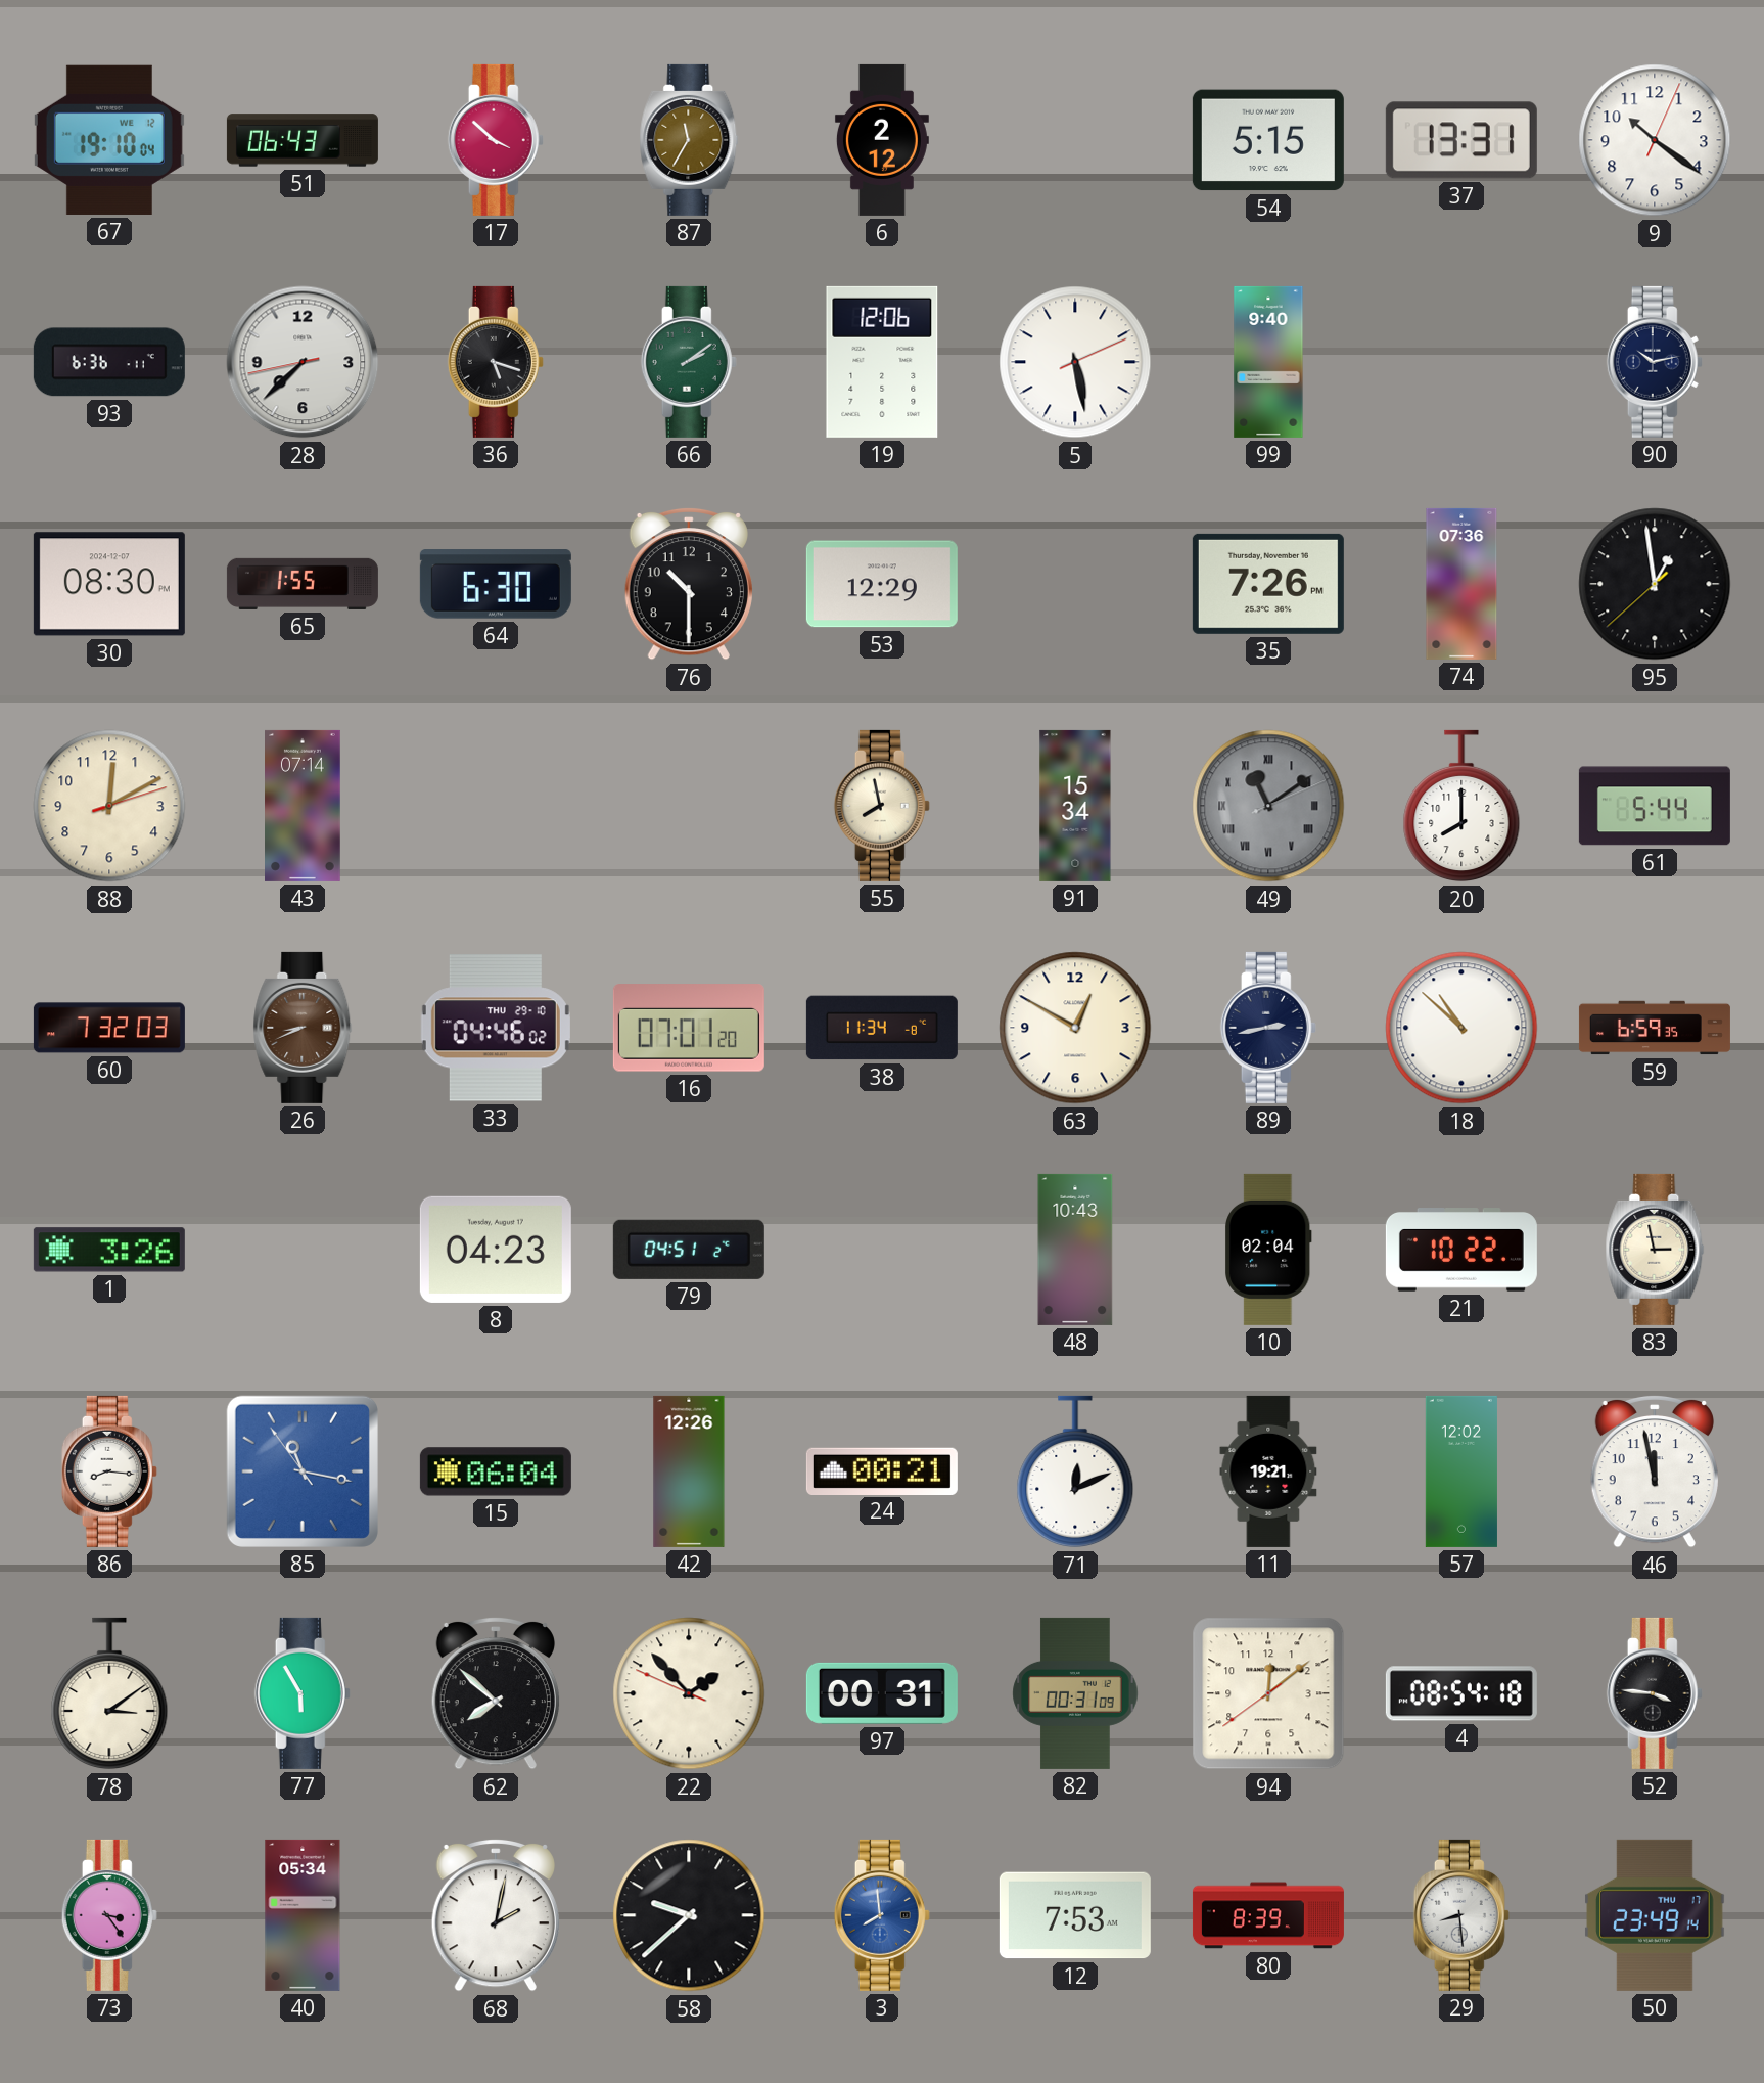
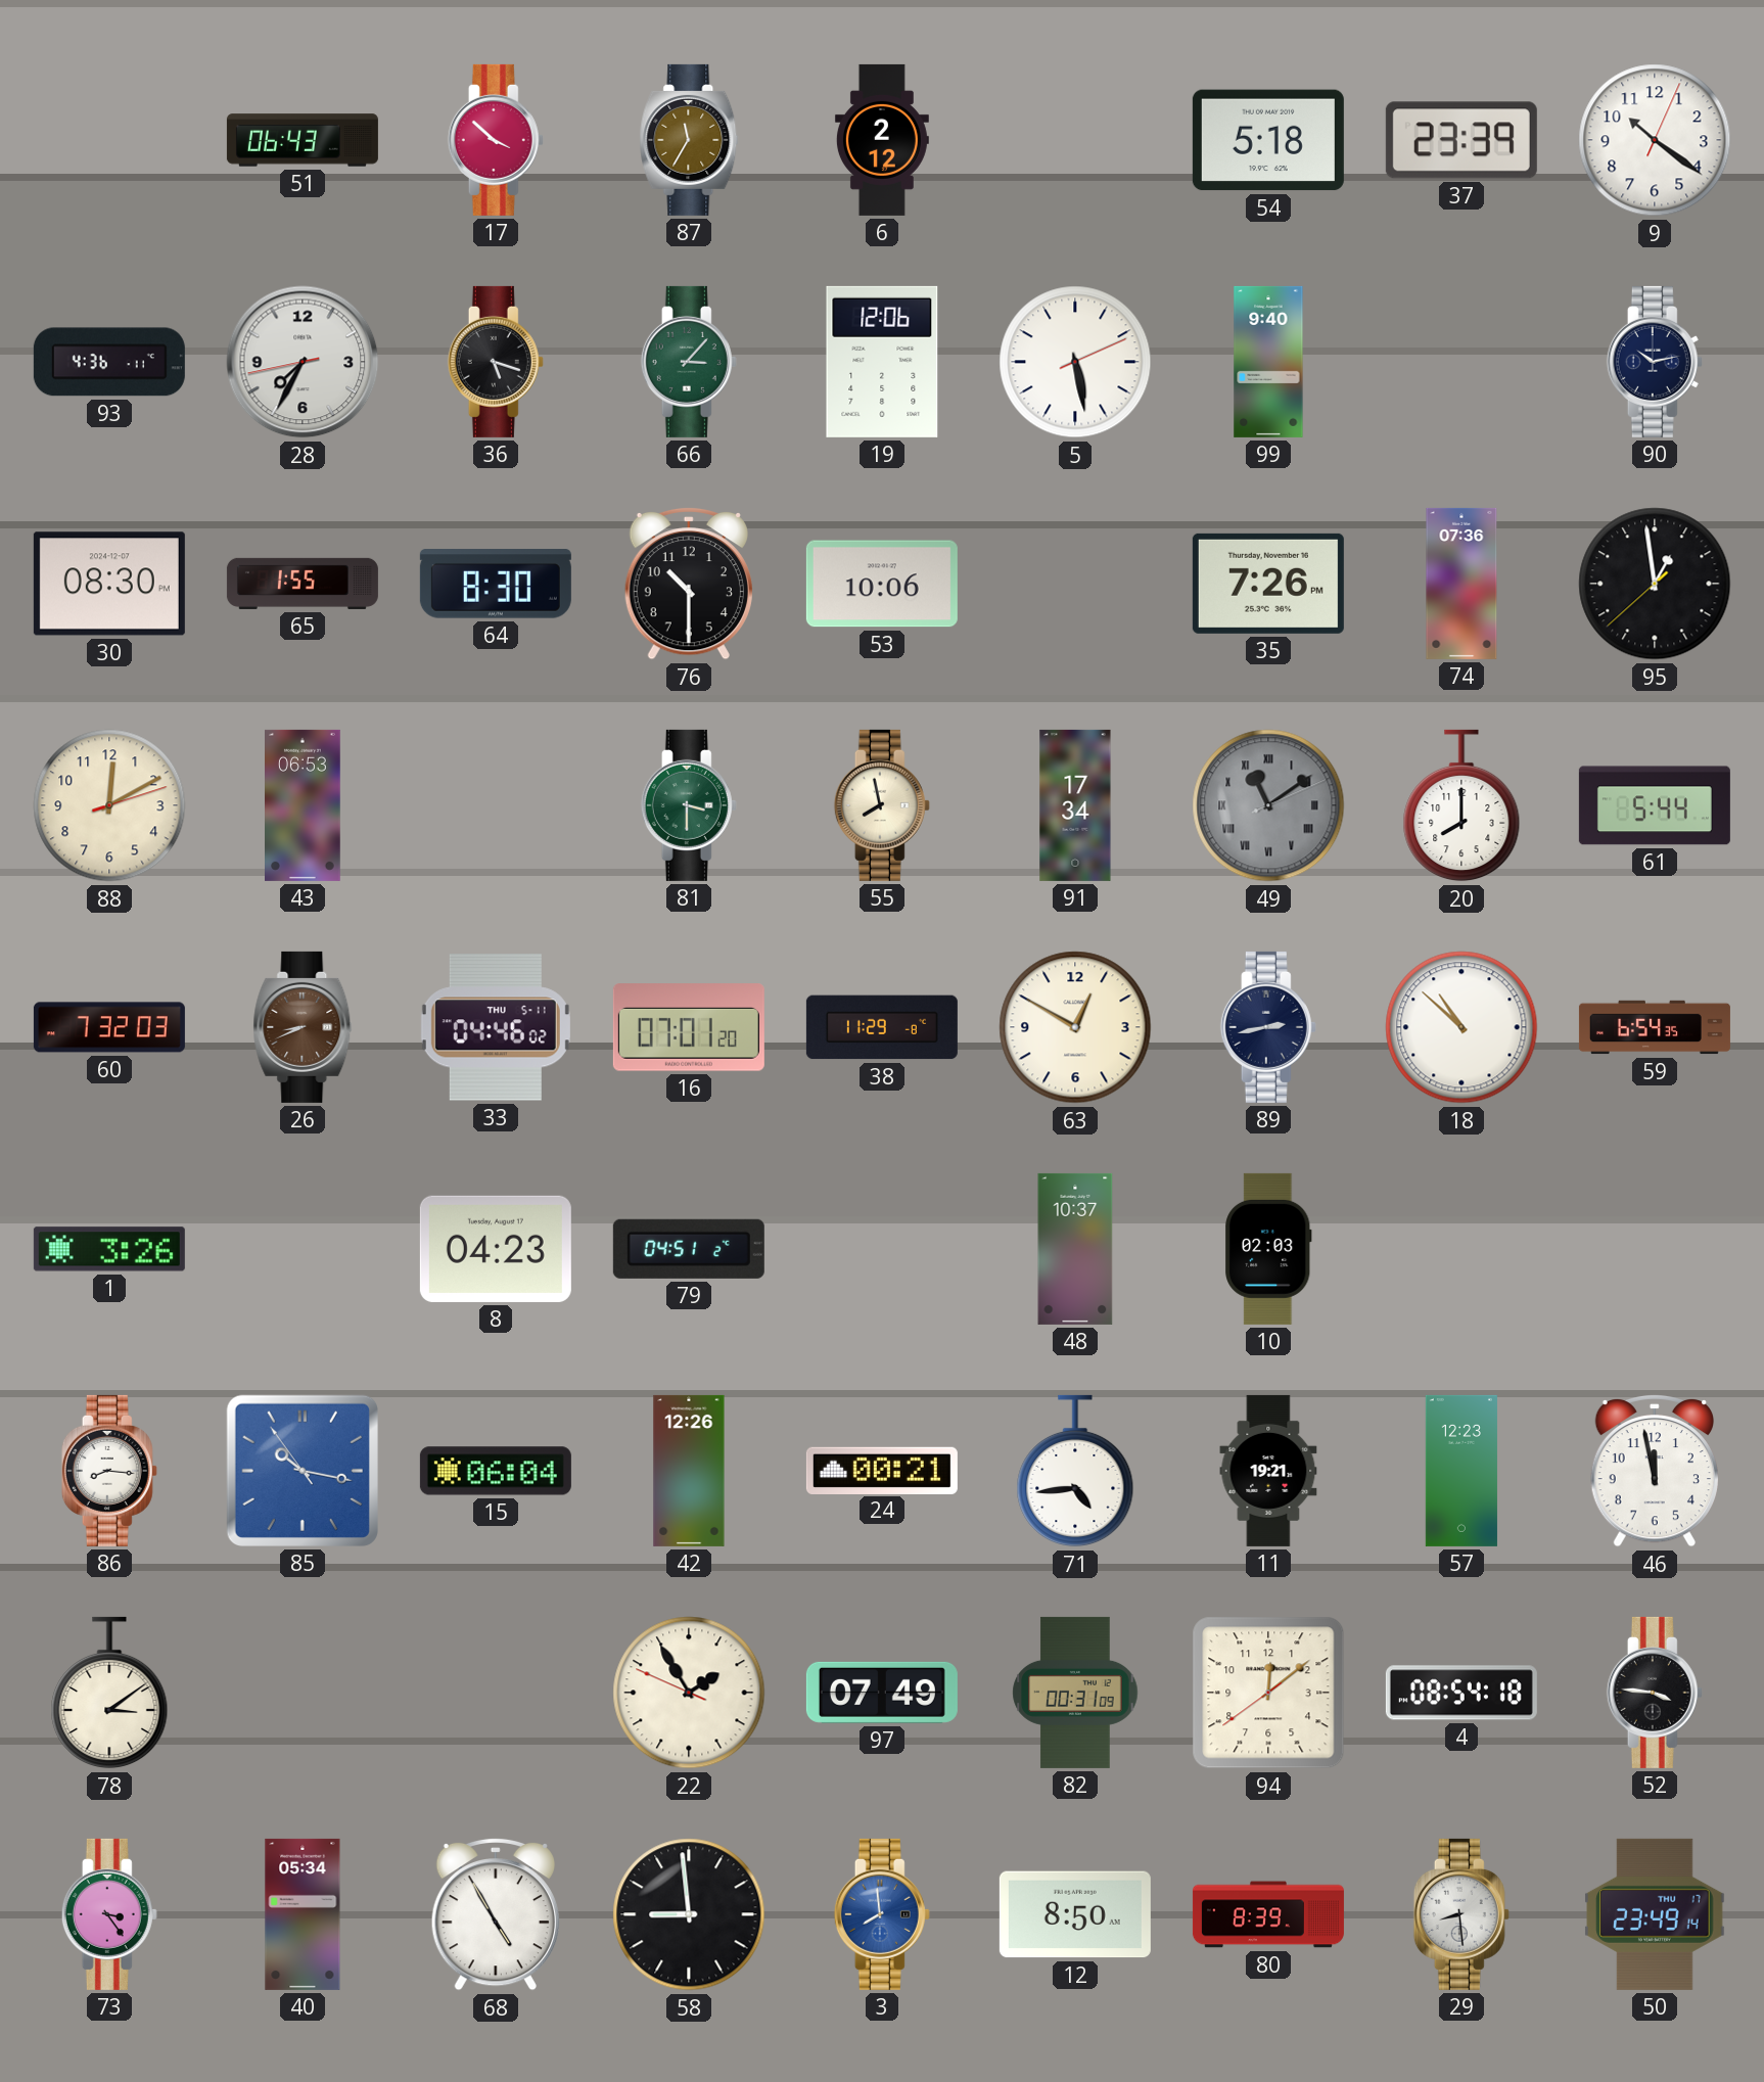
67: 19:10 -> none (109, 140)
54: 5:15 -> 5:18 (1268, 140)
37: 13:31 -> 23:39 (1461, 140)
93: 6:36 -> 4:36 (109, 362)
28: 7:37 -> 7:34 (303, 362)
66: 2:09 -> 3:07 (689, 362)
64: 6:30 -> 8:30 (496, 584)
53: 12:29 -> 10:06 (882, 584)
43: 07:14 -> 06:53 (304, 805)
81: none -> 3:30 (689, 805)
91: 15:34 -> 17:34 (1075, 805)
33 date: THU 29-10 -> THU 5-11 (496, 1027)
38: 11:34 -> 11:29 (882, 1027)
59: 6:59 -> 6:54 (1655, 1027)
48: 10:43 -> 10:37 (1075, 1249)
10: 02:04 -> 02:03 (1268, 1249)
21: 10:22 -> none (1461, 1251)
83: 2:58 -> none (1655, 1250)
85: 11:16 -> 10:16 (303, 1471)
71: 12:11 -> 4:44 (1075, 1471)
57: 12:02 -> 12:23 (1461, 1471)
77: 5:55 -> none (303, 1693)
62: 7:52 -> none (496, 1693)
22: 1:52 -> 1:54 (689, 1693)
97: 00:31 -> 07:49 (882, 1693)
68: 2:02 -> 4:55 (496, 1914)
58: 9:38 -> 8:59 (689, 1914)
12: 7:53 -> 8:50 (1075, 1914)
